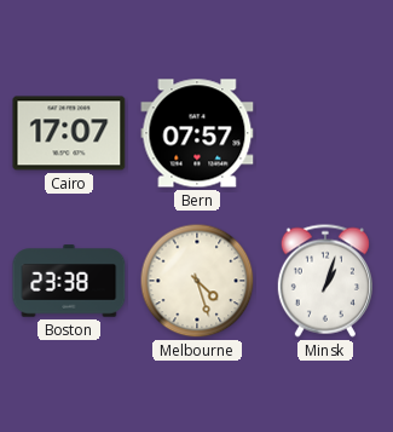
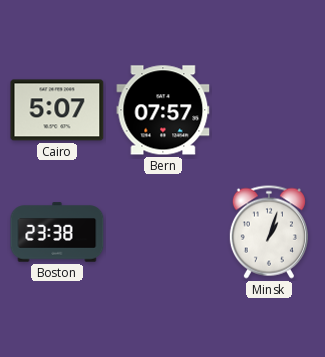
Cairo: 17:07 -> 5:07 (57, 110)
Melbourne: 4:27 -> none (197, 281)
